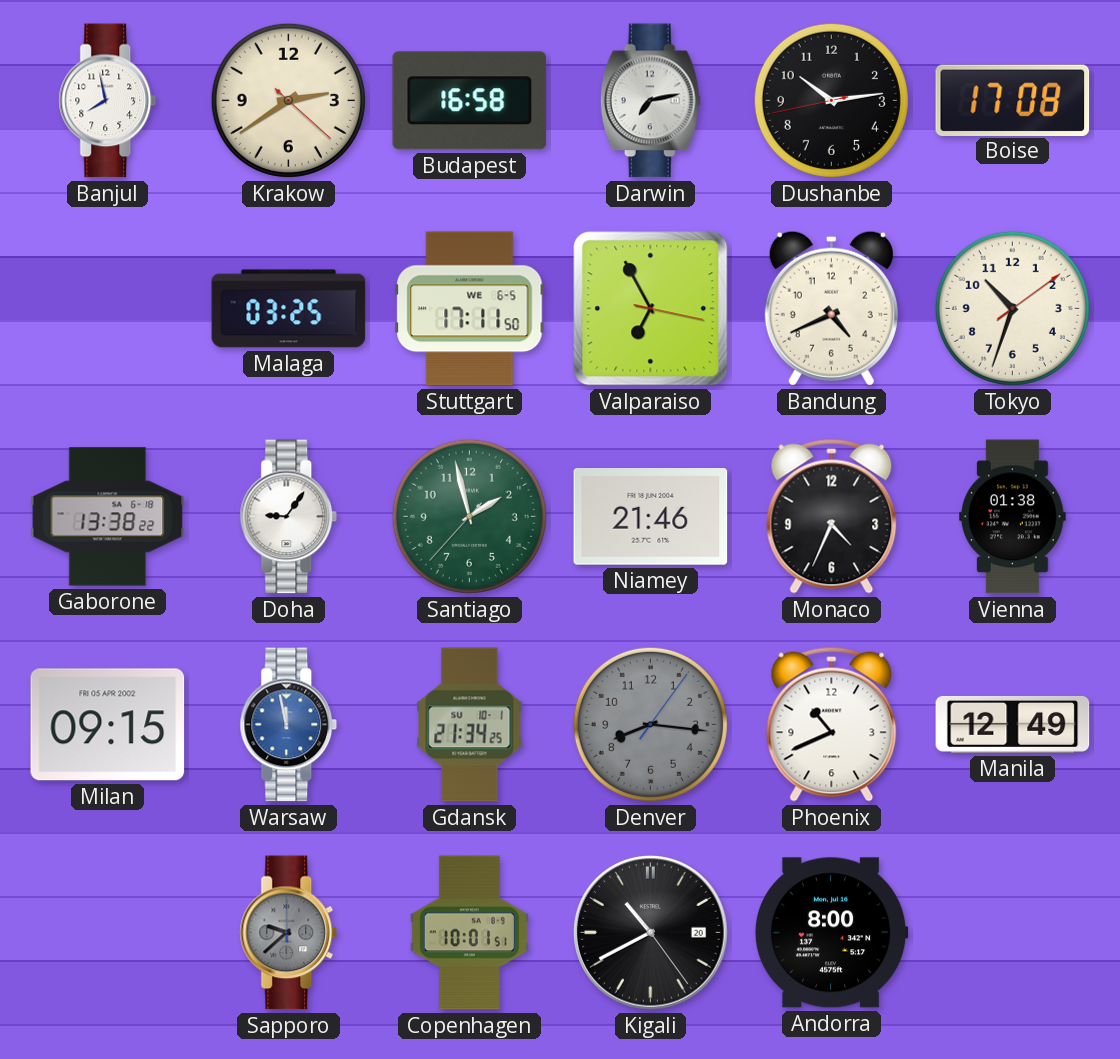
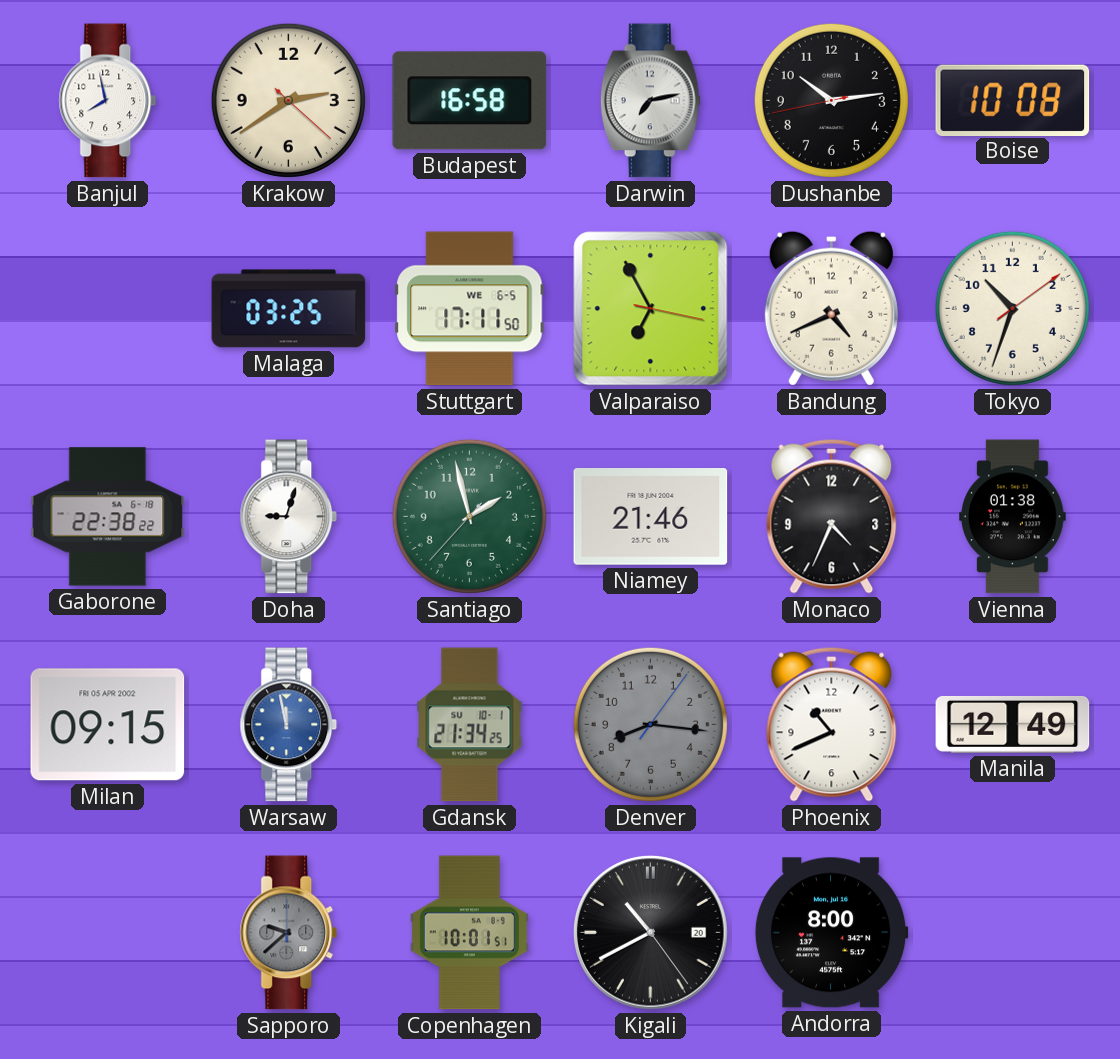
Boise: 17:08 -> 10:08 (1013, 100)
Gaborone: 13:38 -> 22:38 (108, 517)
Doha: 9:06 -> 9:03 (289, 517)
